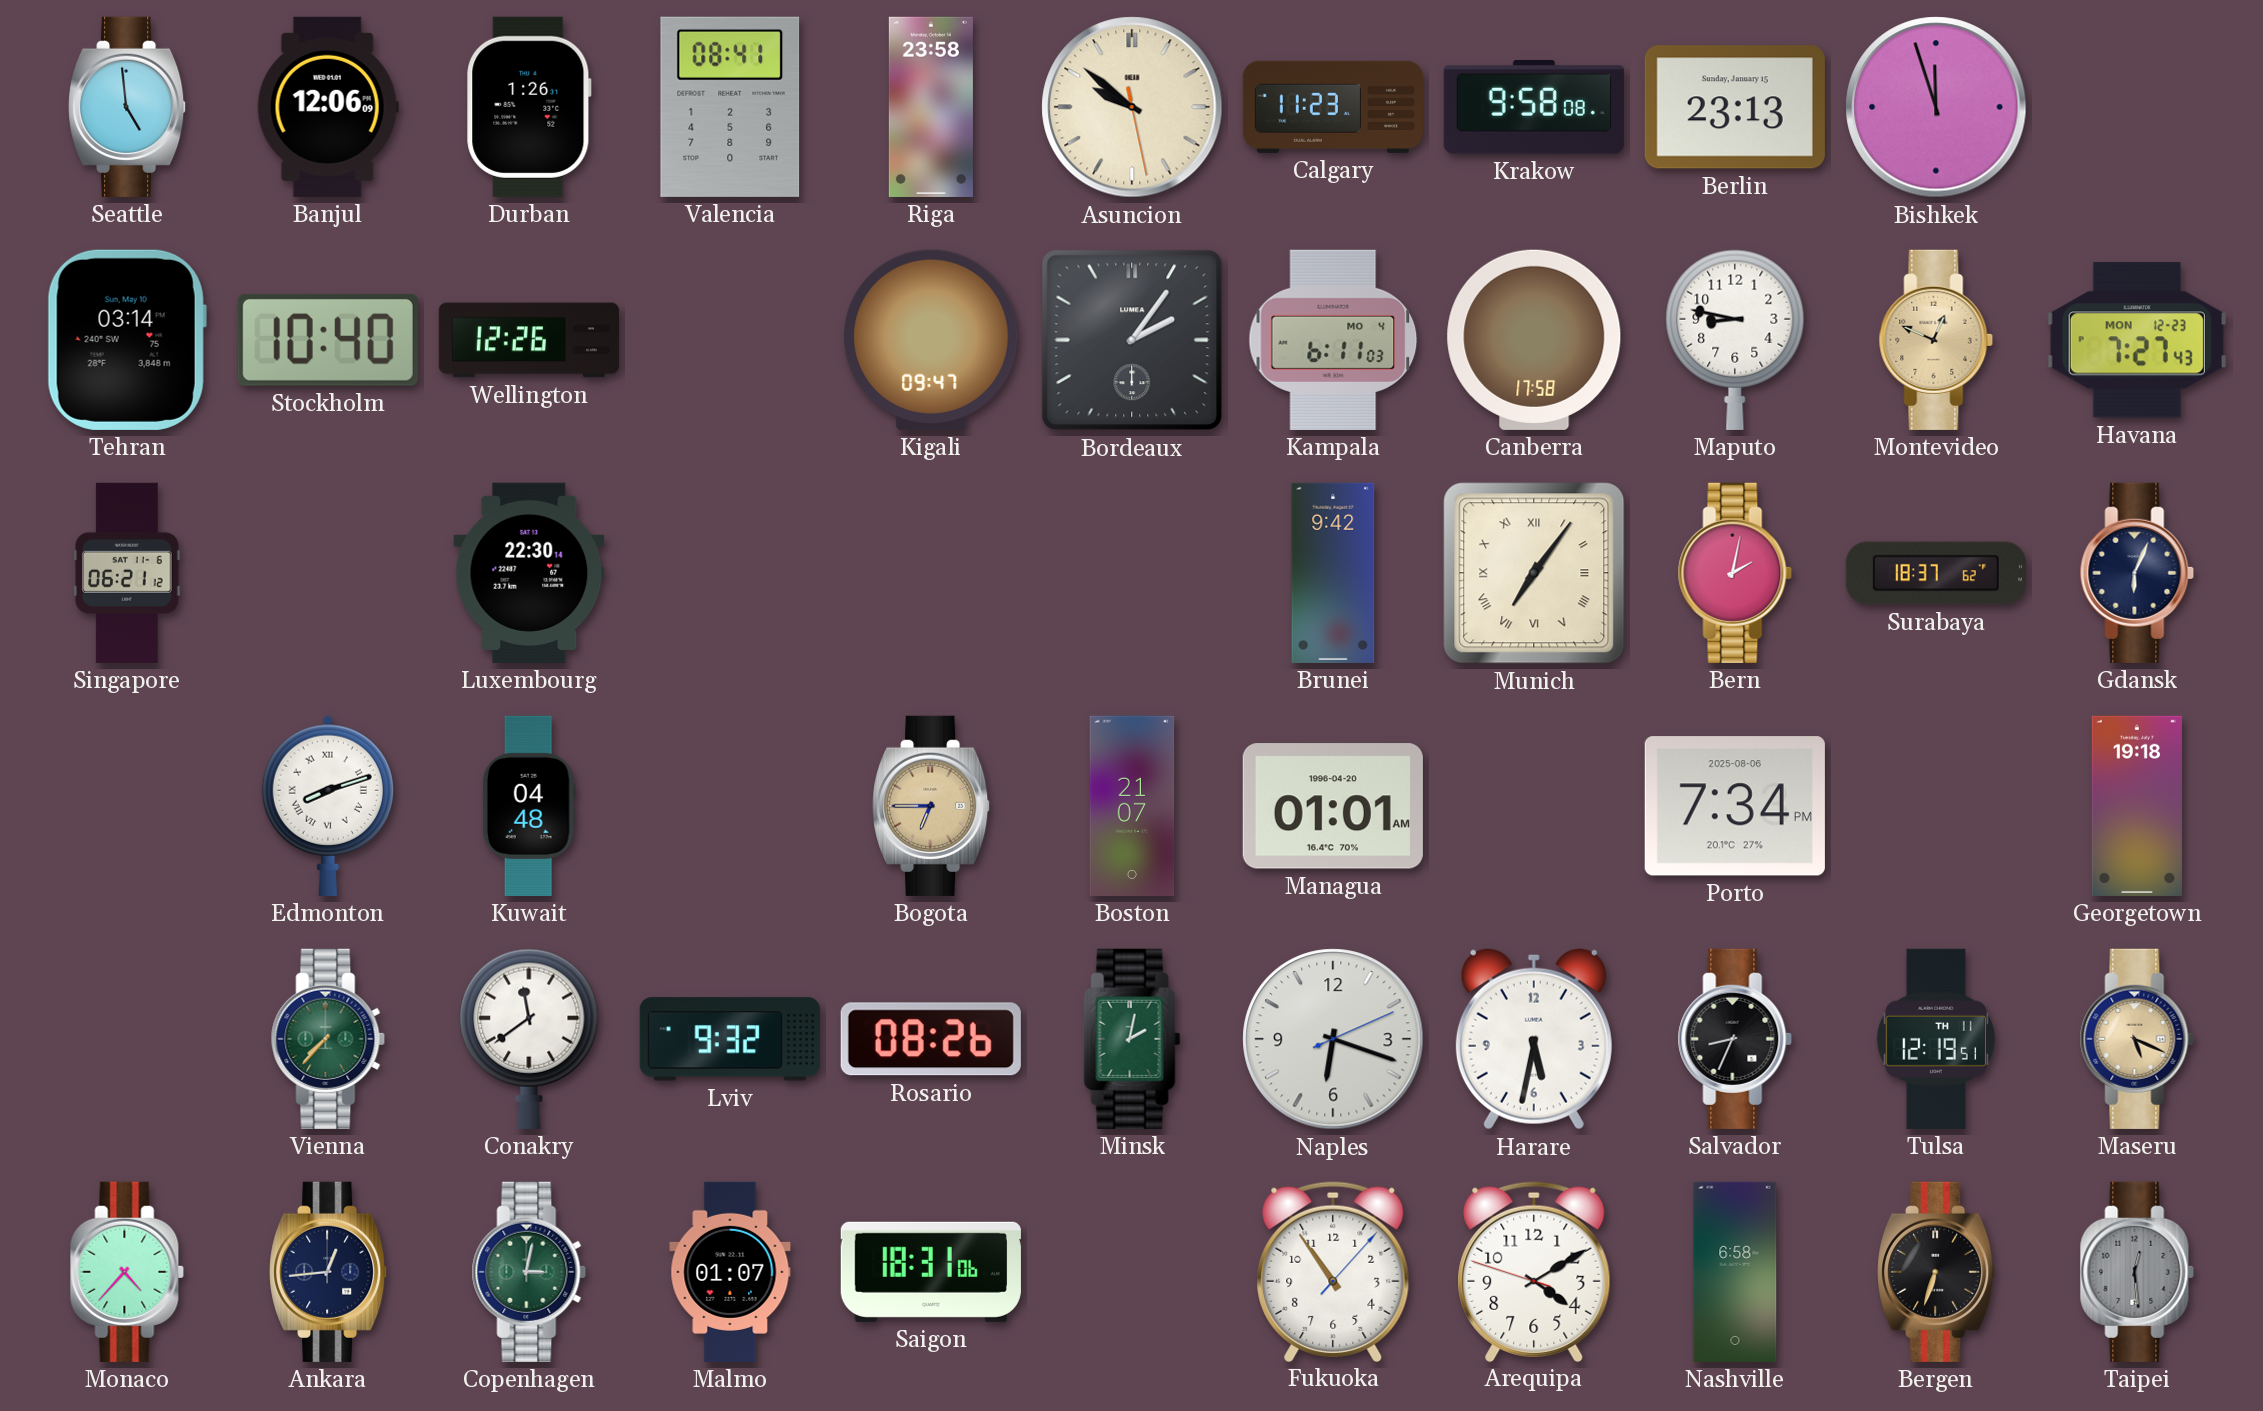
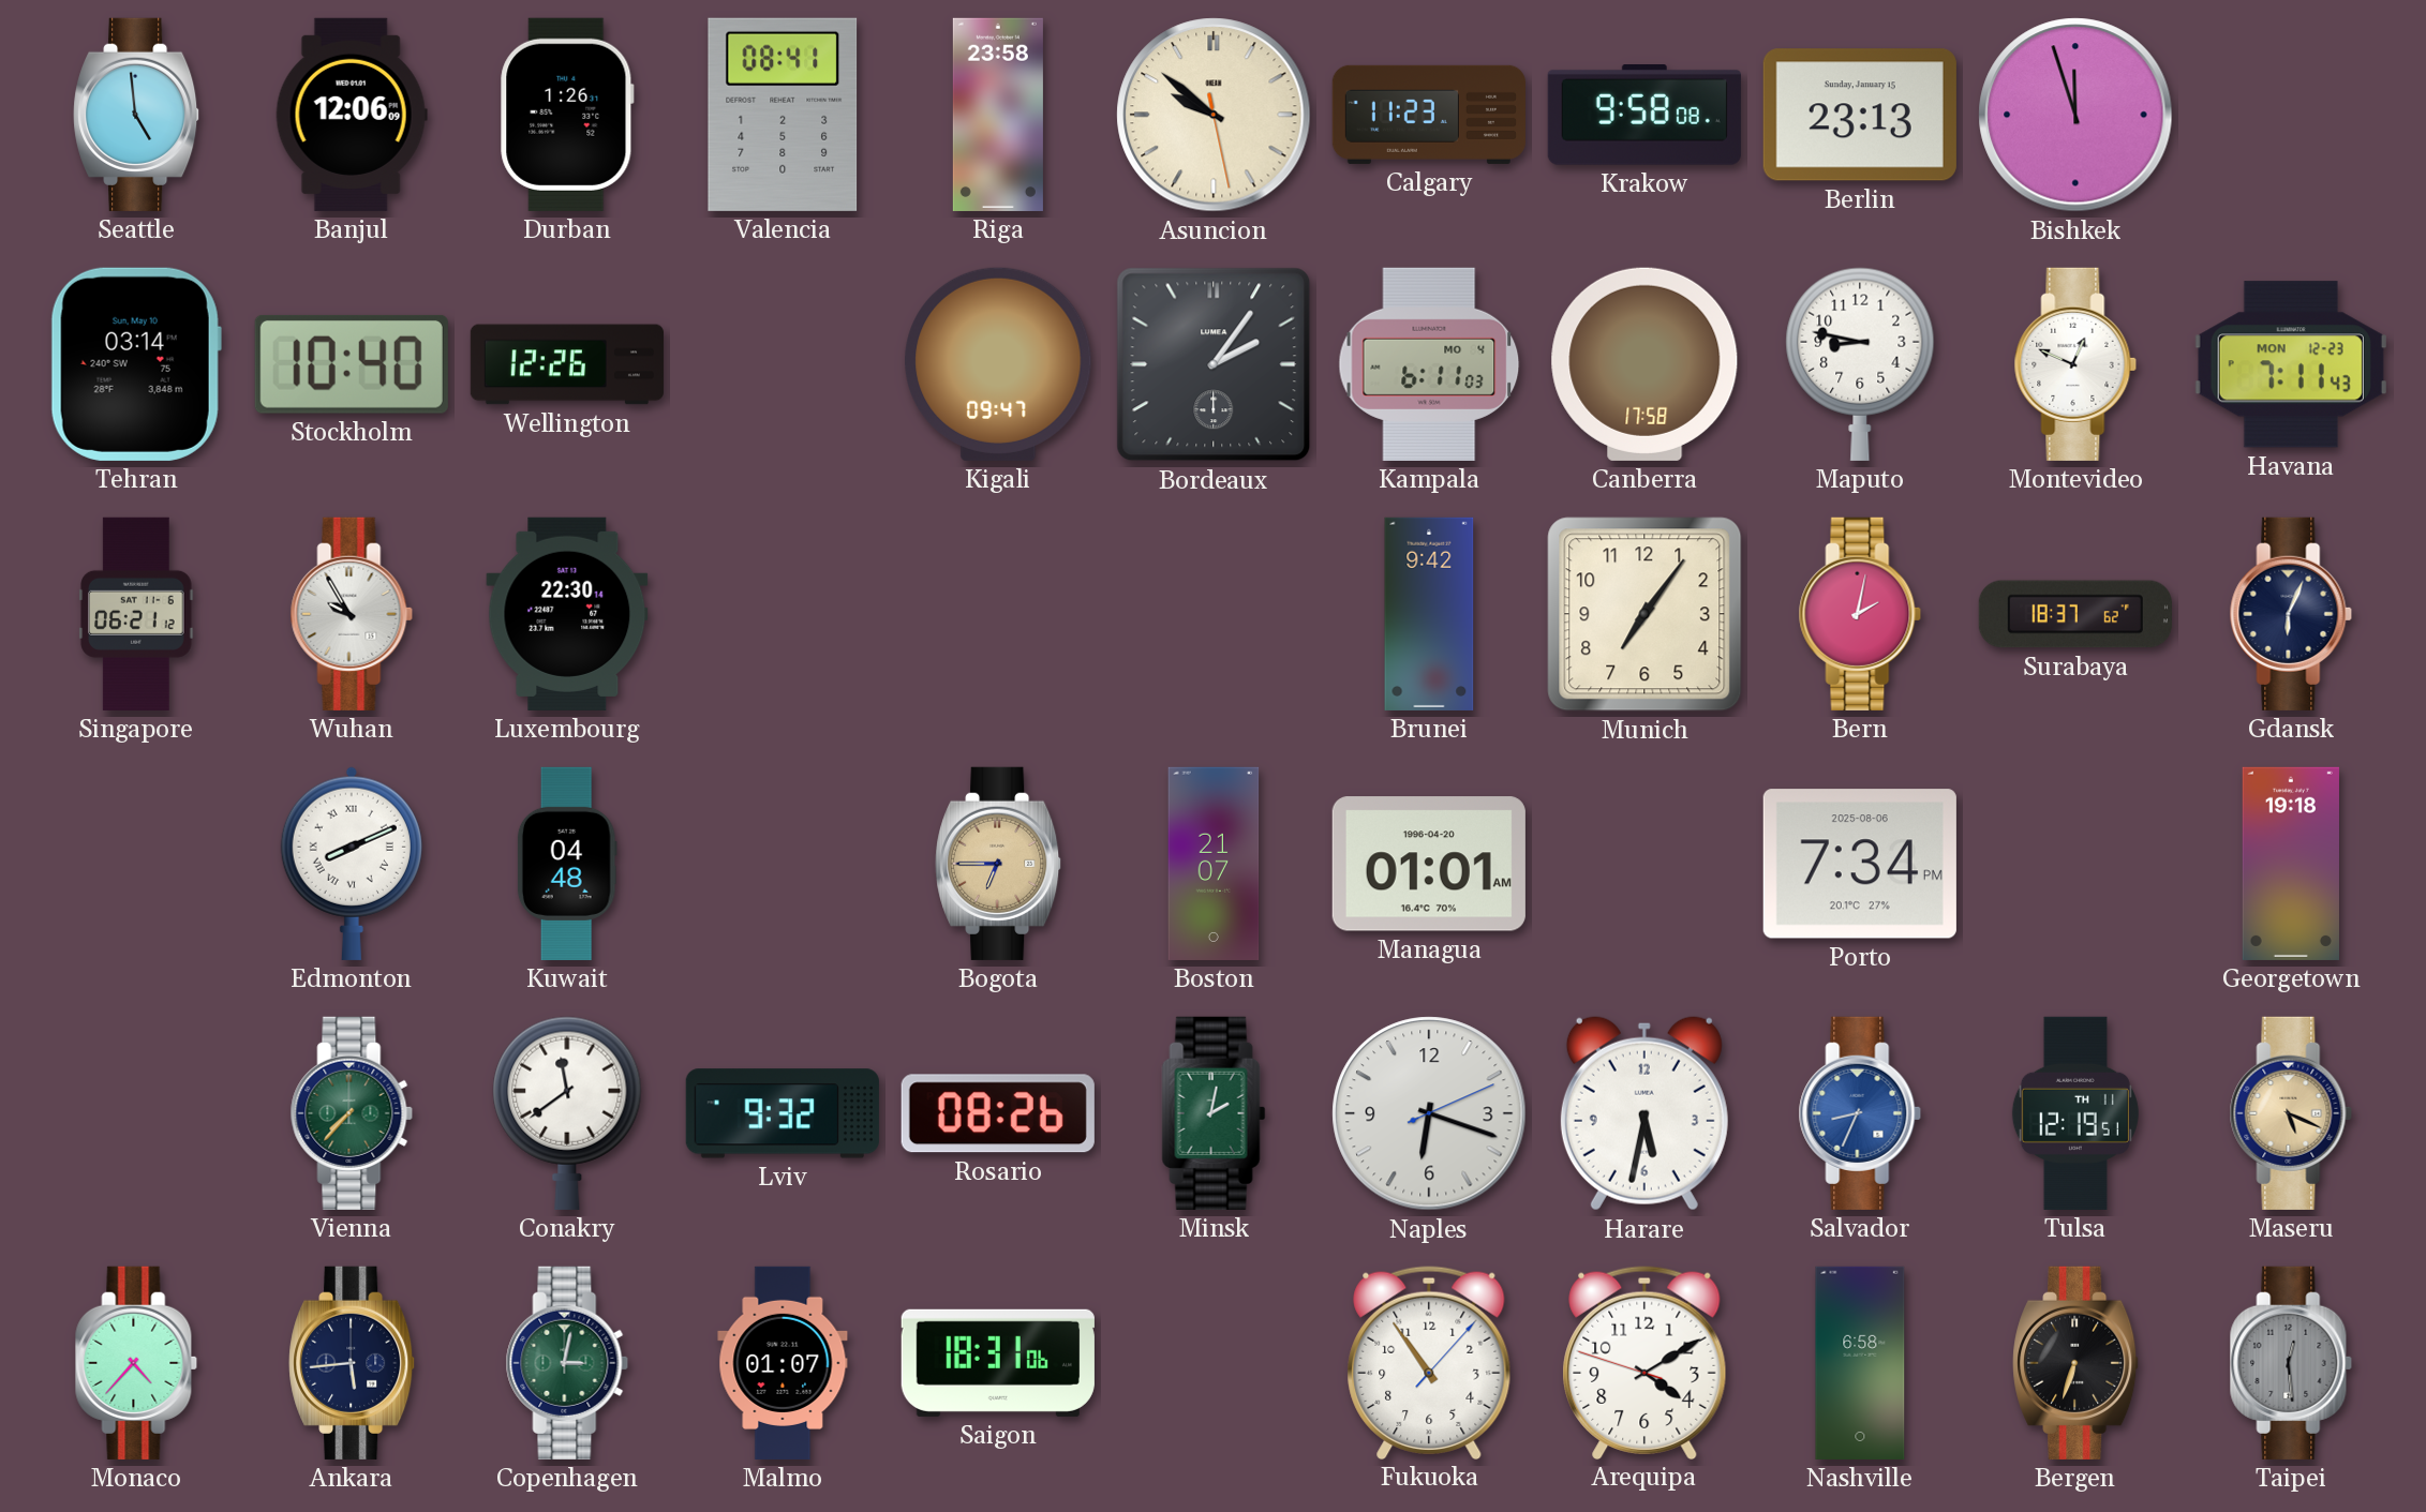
Montevideo dial: champagne -> white (2075, 364)
Havana: 7:27 -> 7:11 (2291, 364)
Wuhan: none -> 9:55 (352, 614)
Munich numerals: Roman -> Arabic (1644, 614)
Edmonton: 8:12 -> 8:11 (352, 864)
Salvador dial: black -> blue (1860, 1113)
Ankara: 12:44 -> 5:44 (353, 1363)
